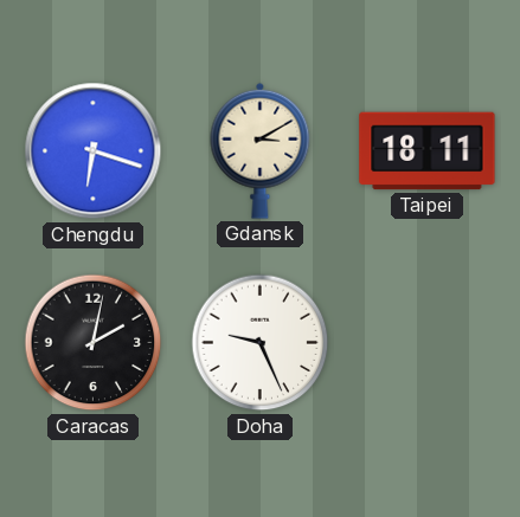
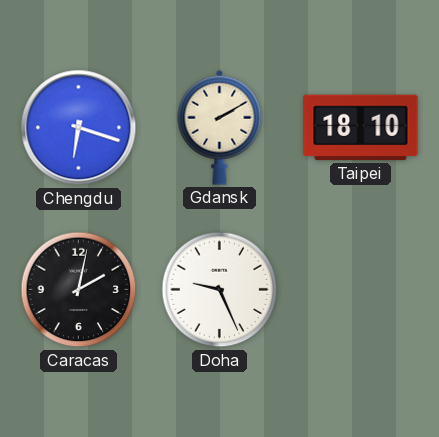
Gdansk: 3:10 -> 2:10 (220, 127)
Taipei: 18:11 -> 18:10 (361, 128)
